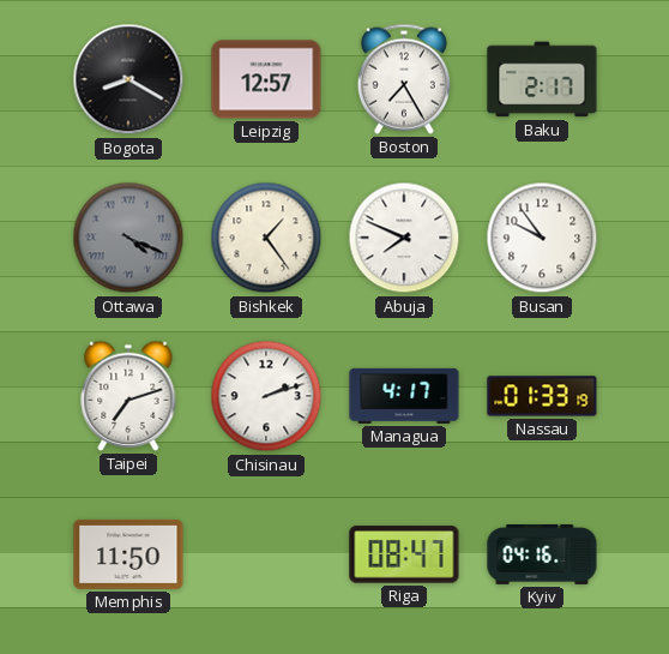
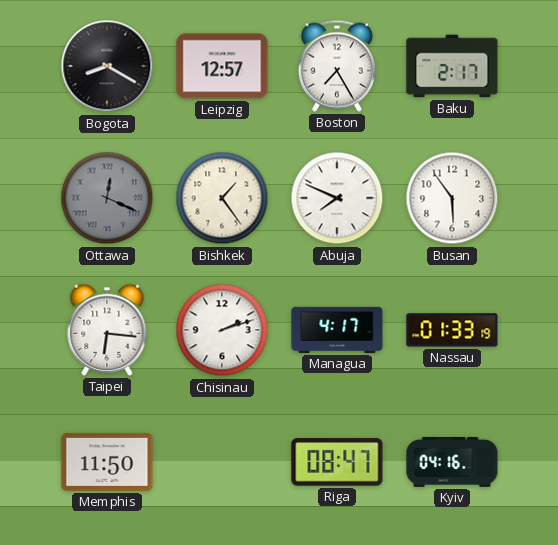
Ottawa: 4:19 -> 12:19 (107, 198)
Busan: 9:54 -> 5:54 (452, 198)
Taipei: 7:12 -> 6:16 (107, 330)
